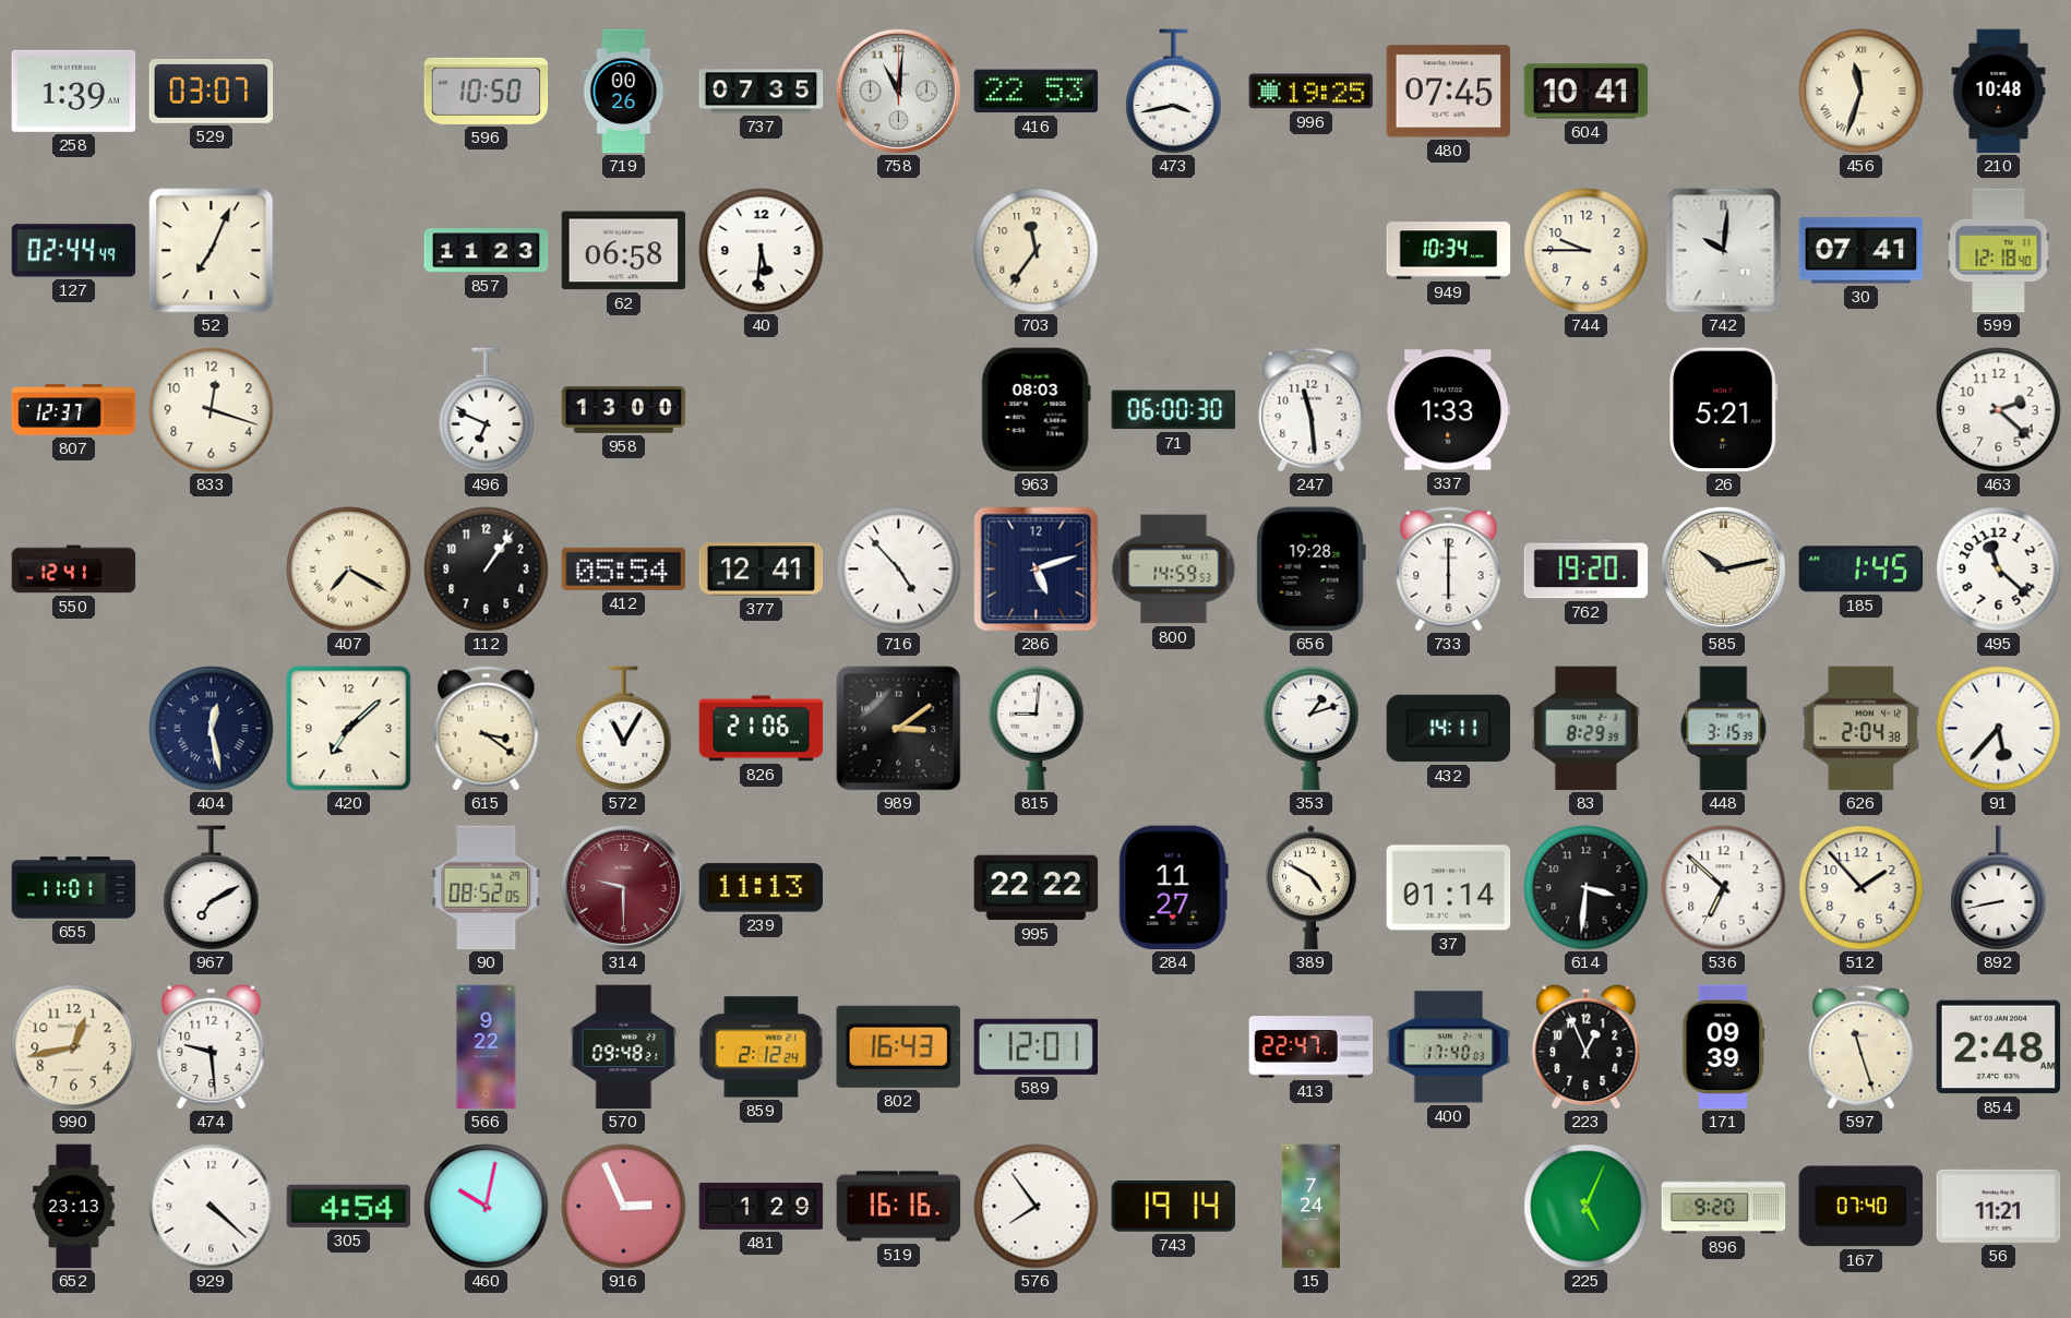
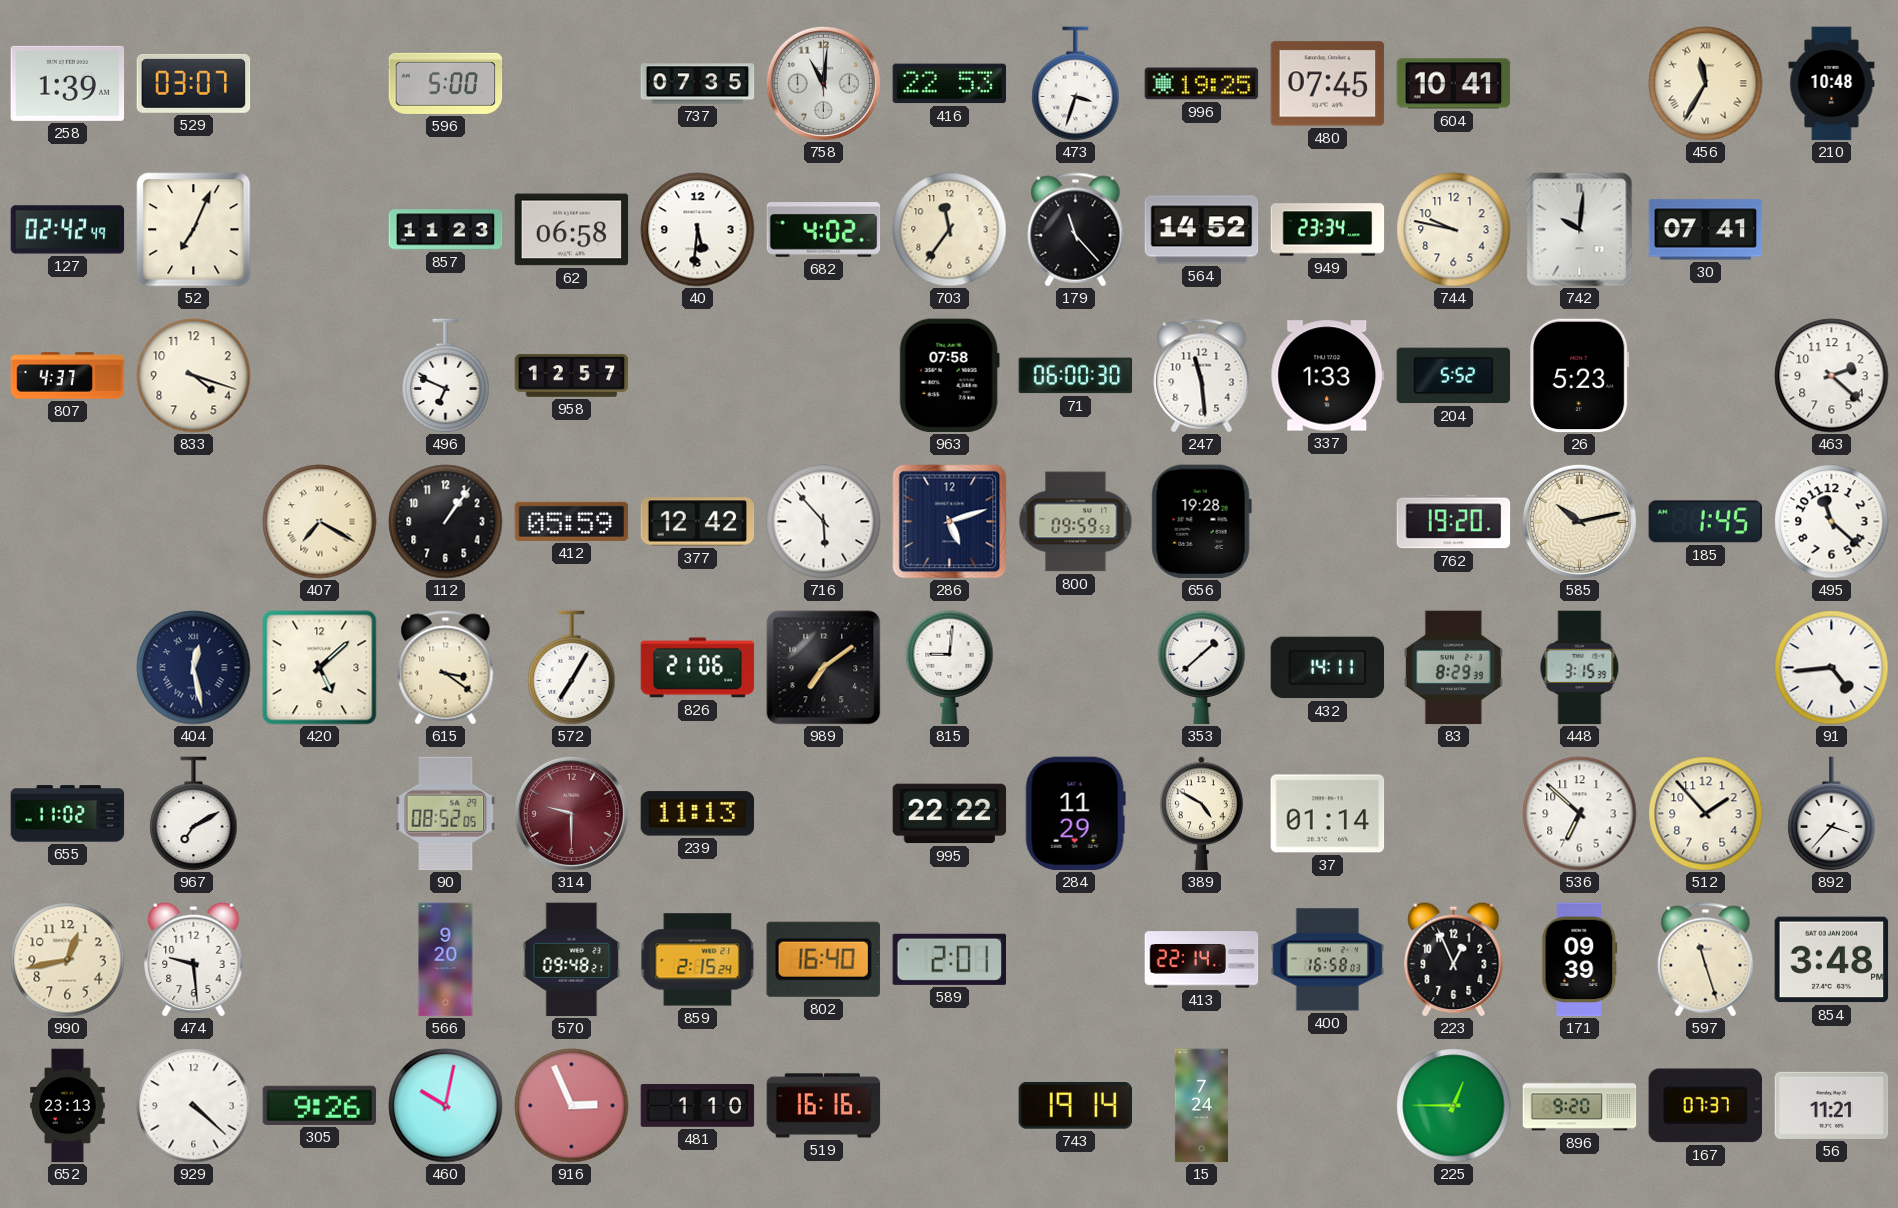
596: 10:50 -> 5:00 (446, 83)
719: 00:26 -> none (624, 92)
473: 3:43 -> 3:33 (1076, 84)
456: 11:33 -> 11:35 (1706, 84)
127: 02:44 -> 02:42 (68, 230)
682: none -> 4:02 (824, 230)
179: none -> 11:23 (1076, 230)
564: none -> 14:52 (1202, 230)
949: 10:34 -> 23:34 (1328, 230)
744: 9:45 -> 9:47 (1454, 230)
599: 12:18 -> none (1999, 251)
807: 12:37 -> 4:37 (68, 376)
833: 12:18 -> 4:18 (194, 376)
958: 13:00 -> 12:57 (572, 376)
963: 08:03 -> 07:58 (949, 376)
204: none -> 5:52 (1454, 376)
26: 5:21 -> 5:23 (1580, 376)
550: 12:41 -> none (74, 570)
412: 05:54 -> 05:59 (572, 521)
377: 12:41 -> 12:42 (698, 522)
716: 4:53 -> 5:53 (824, 522)
800: 14:59 -> 09:59 (1076, 522)
733: 6:00 -> none (1449, 570)
420: 7:08 -> 5:08 (320, 668)
572: 11:05 -> 7:05 (572, 668)
989: 3:09 -> 7:09 (824, 668)
353: 1:12 -> 1:38 (1202, 668)
626: 2:04 -> none (1861, 729)
91: 5:37 -> 4:44 (1832, 668)
655: 11:01 -> 11:02 (68, 814)
284: 11:27 -> 11:29 (1075, 814)
614: 3:31 -> none (1587, 888)
892: 8:43 -> 3:37 (1832, 814)
566: 9:22 -> 9:20 (446, 960)
859: 2:12 -> 2:15 (698, 960)
802: 16:43 -> 16:40 (823, 959)
589: 12:01 -> 2:01 (949, 959)
413: 22:47 -> 22:14 (1202, 960)
400: 17:40 -> 16:58 (1328, 960)
854: 2:48 -> 3:48 (1832, 960)
305: 4:54 -> 9:26 (320, 1105)
481: 1:29 -> 1:10 (698, 1105)
576: 7:54 -> none (1037, 1207)
225: 5:04 -> 12:45 (1454, 1106)
167: 07:40 -> 07:37 (1705, 1106)
